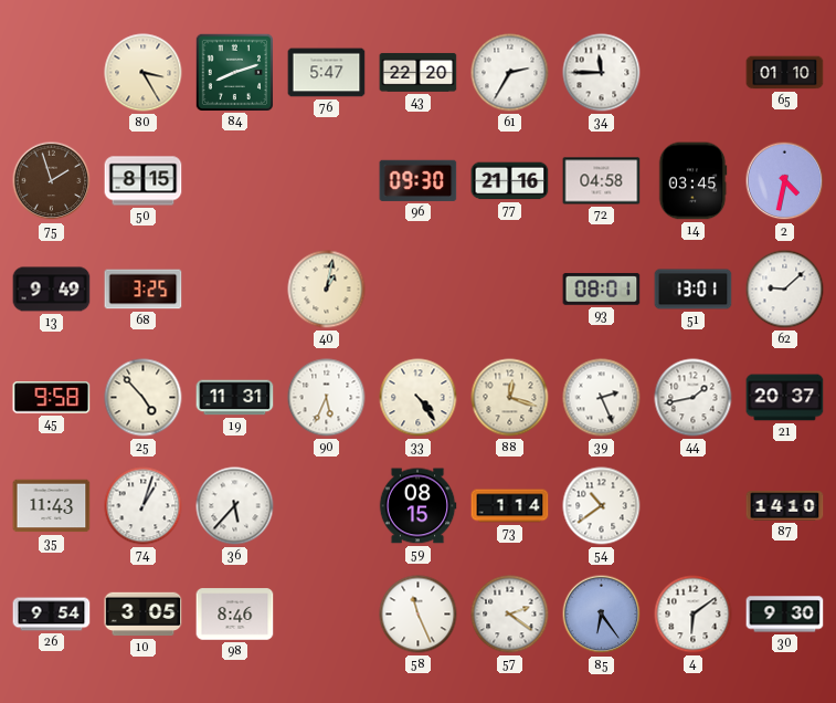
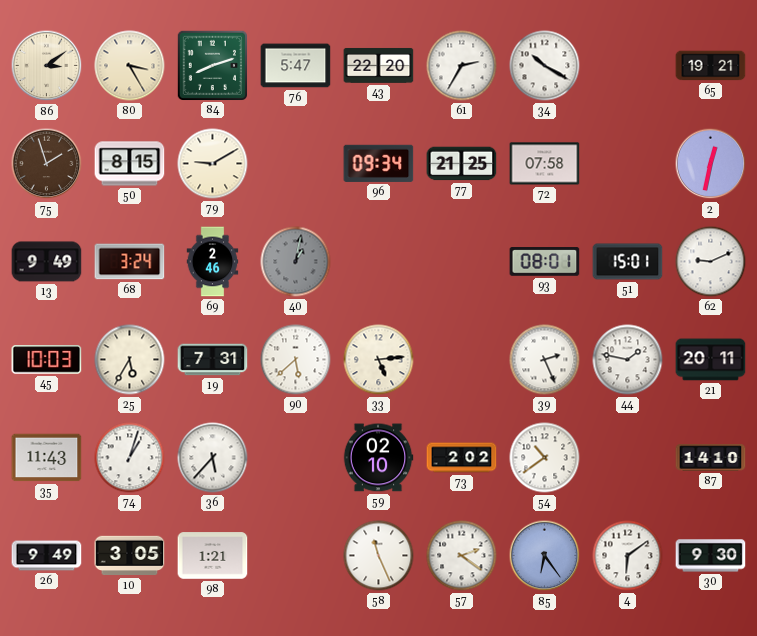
86: none -> 3:09 (47, 66)
34: 11:45 -> 10:20 (545, 66)
65: 01:10 -> 19:21 (711, 66)
79: none -> 9:10 (213, 164)
96: 09:30 -> 09:34 (379, 163)
77: 21:16 -> 21:25 (462, 164)
72: 04:58 -> 07:58 (545, 164)
14: 03:45 -> none (692, 181)
2: 4:32 -> 12:32 (711, 164)
68: 3:25 -> 3:24 (130, 262)
69: none -> 2:46 (213, 262)
40 dial: cream -> grey (296, 262)
51: 13:01 -> 15:01 (628, 262)
62: 9:08 -> 9:11 (711, 262)
45: 9:58 -> 10:03 (47, 360)
25: 4:53 -> 5:35 (130, 360)
19: 11:31 -> 7:31 (213, 360)
90: 5:34 -> 5:38 (296, 360)
33: 4:24 -> 5:14 (379, 360)
88: 12:18 -> none (510, 398)
44: 1:43 -> 1:47 (628, 360)
21: 20:37 -> 20:11 (711, 360)
59: 08:15 -> 02:10 (378, 458)
73: 1:14 -> 2:02 (462, 458)
26: 9:54 -> 9:49 (47, 556)
98: 8:46 -> 1:21 (213, 556)
